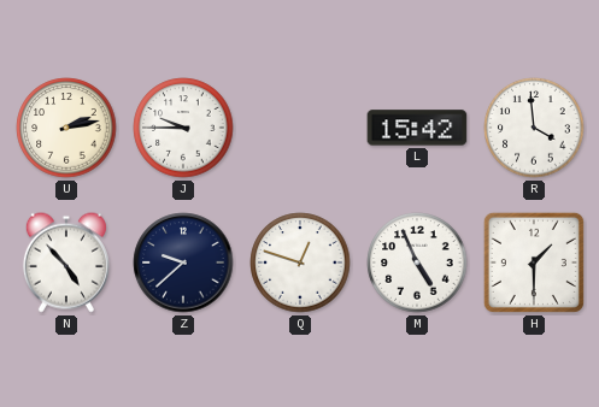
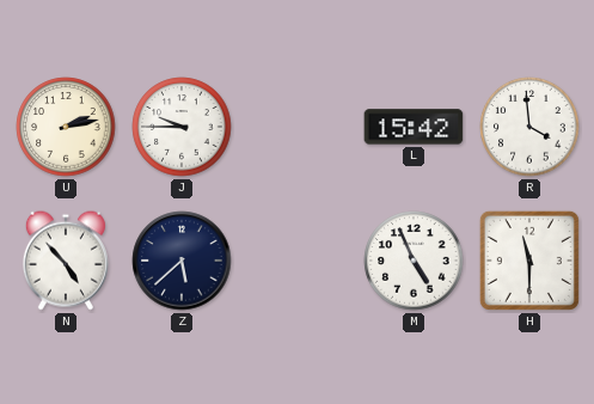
Z: 9:38 -> 5:38 (182, 261)
Q: 12:48 -> none (300, 263)
H: 1:30 -> 11:30 (529, 261)
